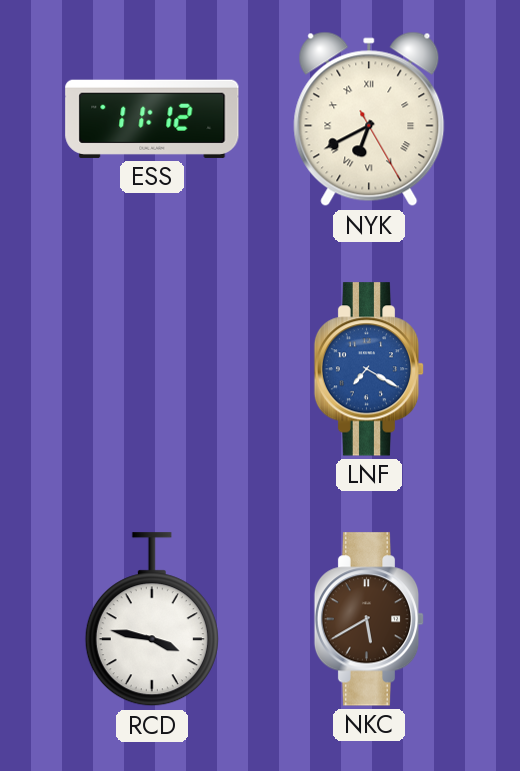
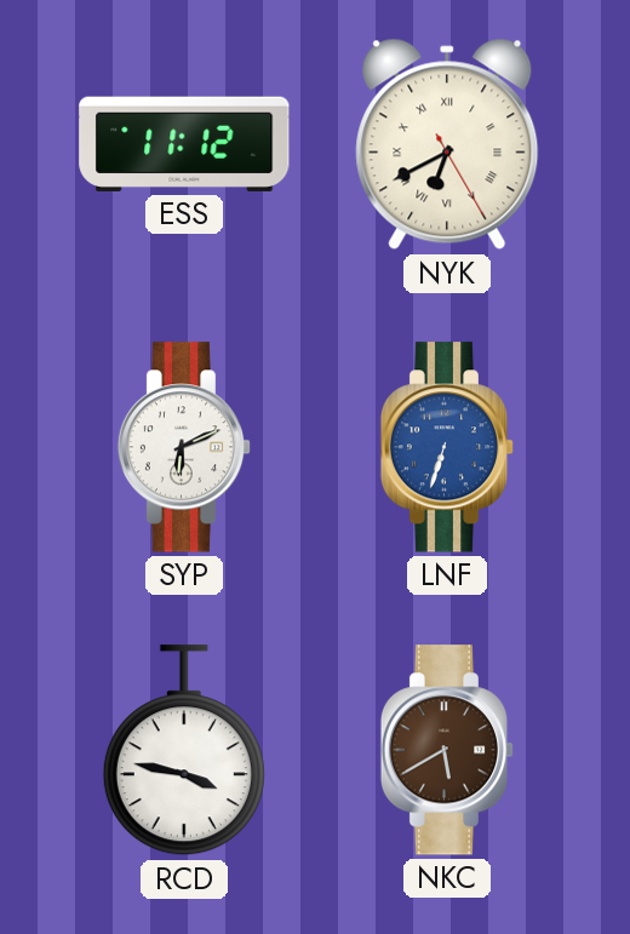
SYP: none -> 6:11 (184, 447)
LNF: 7:20 -> 6:33 (447, 447)
